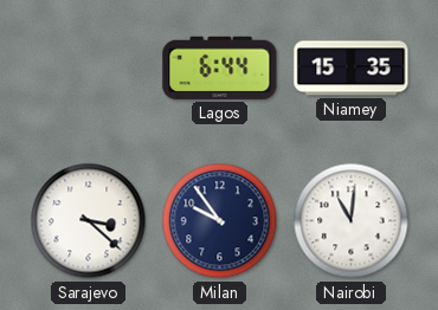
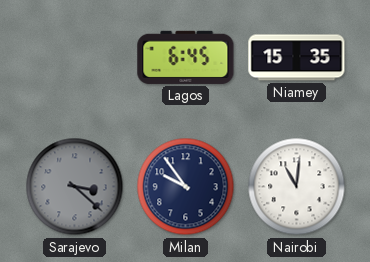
Lagos: 6:44 -> 6:45 (186, 57)
Sarajevo dial: white -> grey (75, 187)
